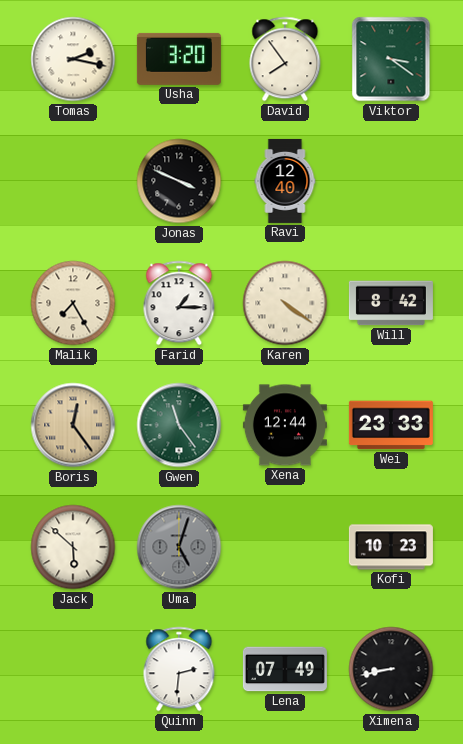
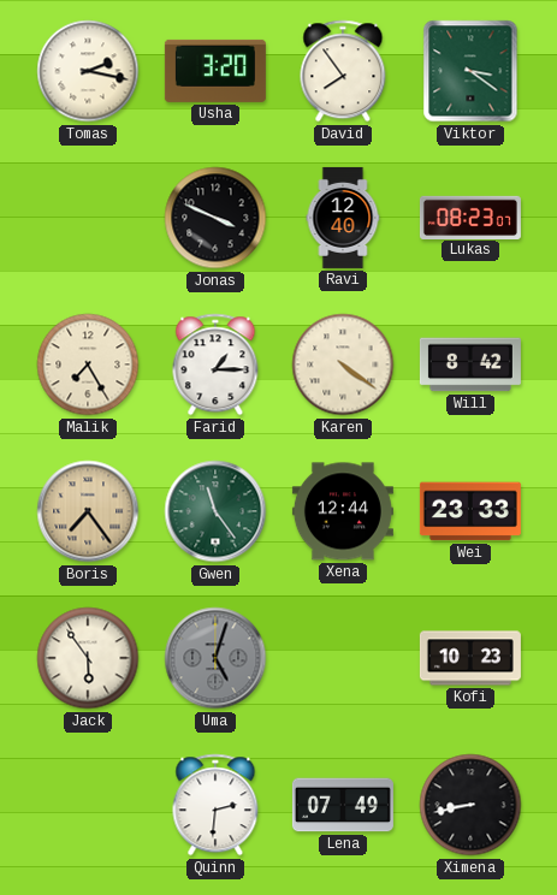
Lukas: none -> 08:23 (470, 217)
Boris: 12:24 -> 7:24 (88, 511)
Jack: 5:52 -> 5:54 (88, 658)
